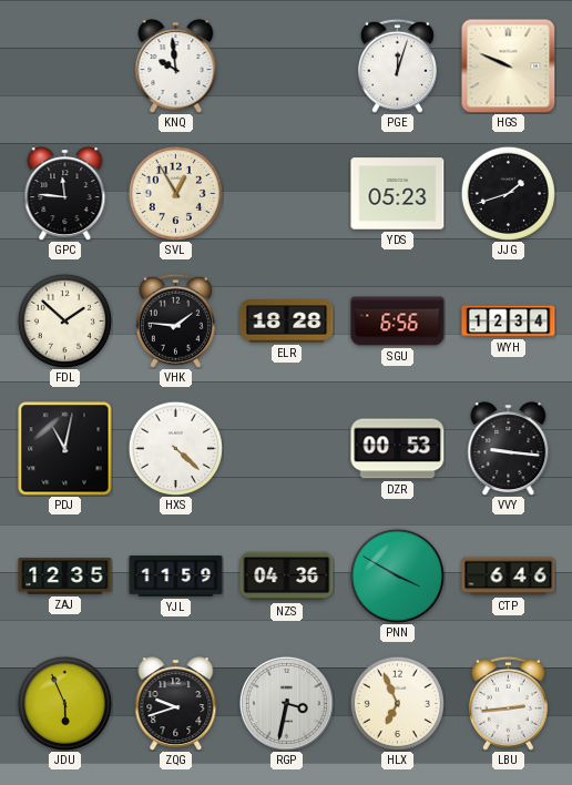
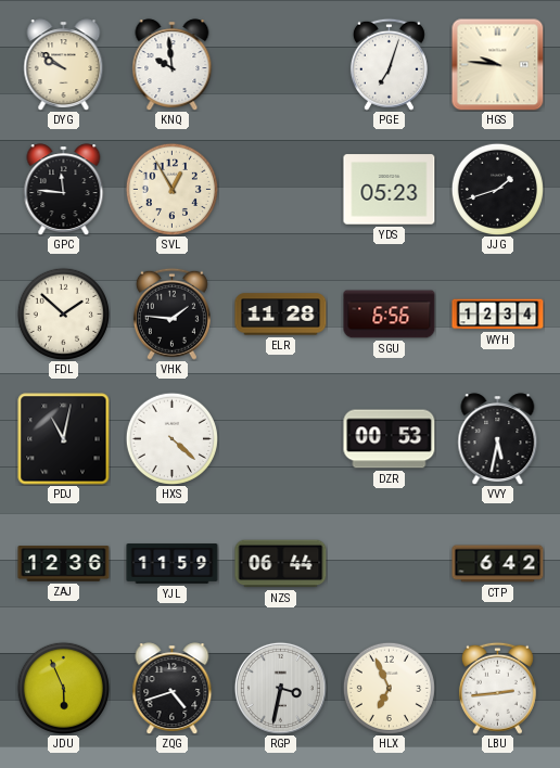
DYG: none -> 9:51 (64, 65)
PGE: 12:03 -> 7:03 (389, 64)
HGS: 9:49 -> 9:46 (497, 64)
ELR: 18:28 -> 11:28 (281, 315)
VVY: 9:16 -> 5:32 (498, 439)
ZAJ: 12:35 -> 12:36 (64, 564)
NZS: 04:36 -> 06:44 (281, 564)
PNN: 3:50 -> none (397, 575)
CTP: 6:46 -> 6:42 (498, 564)
ZQG: 9:42 -> 4:42 (173, 689)
